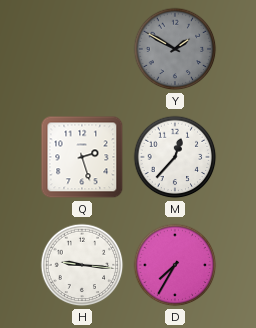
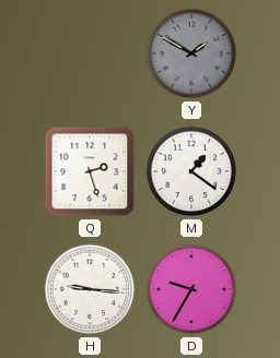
M: 12:37 -> 1:21 (191, 171)
D: 7:35 -> 9:35 (191, 289)
